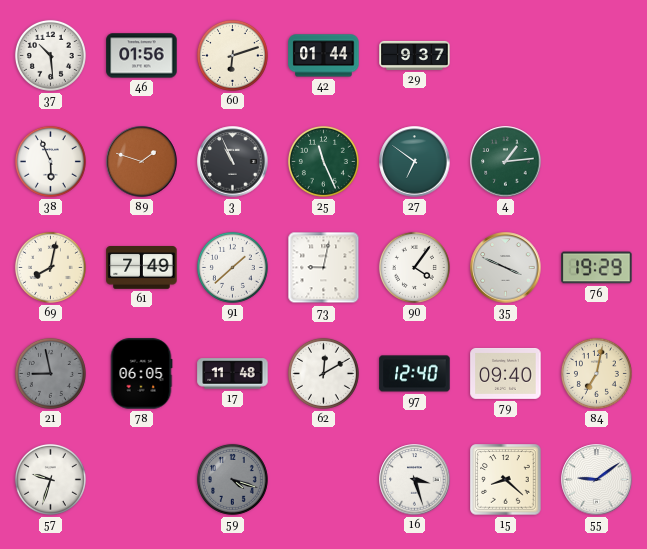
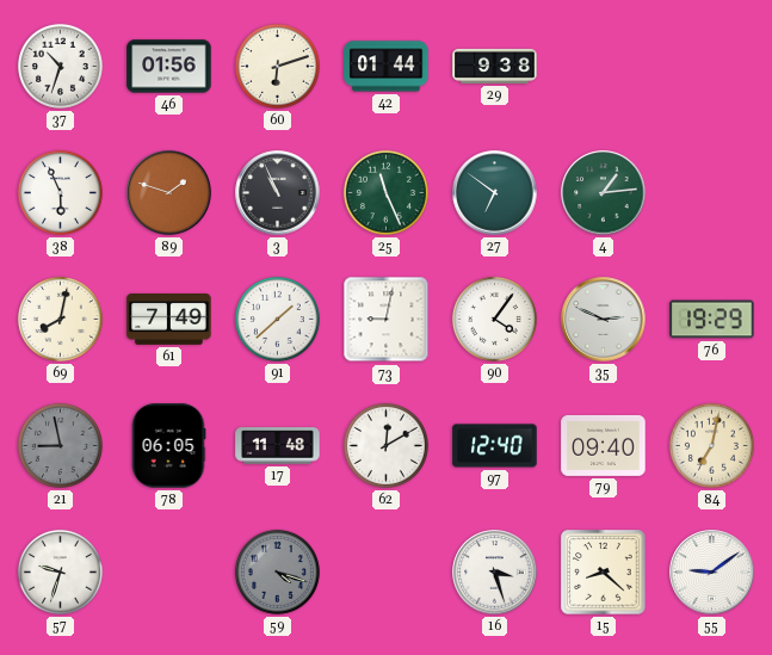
37: 10:29 -> 10:33 (60, 66)
29: 9:37 -> 9:38 (495, 66)
35: 3:49 -> 2:49 (604, 320)
